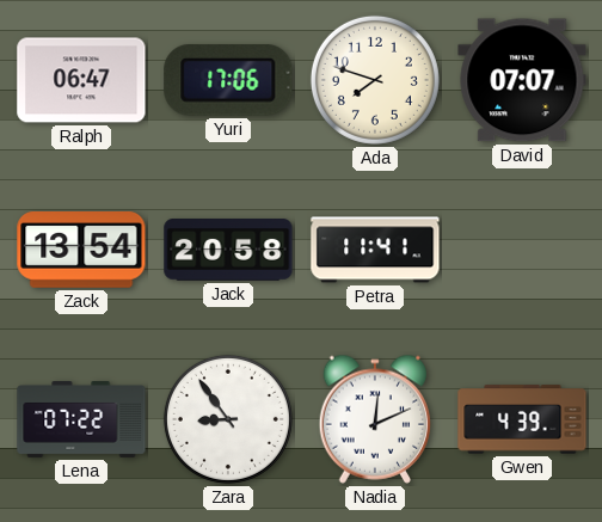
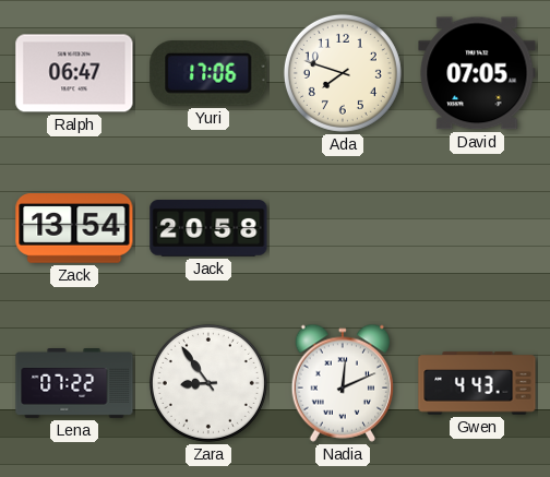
David: 07:07 -> 07:05 (477, 73)
Petra: 11:41 -> none (375, 250)
Gwen: 4:39 -> 4:43 (477, 383)
